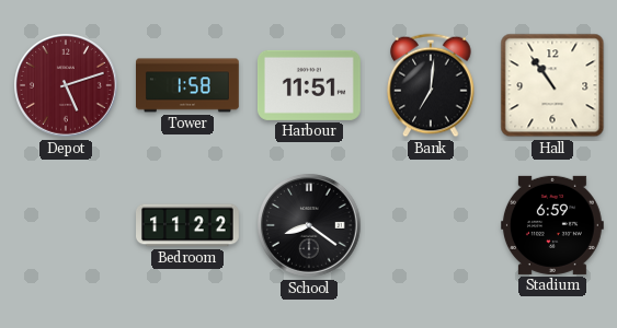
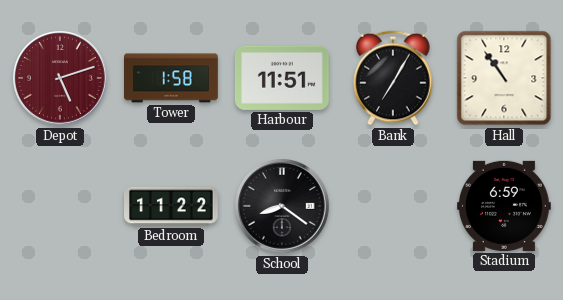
Bank: 7:01 -> 7:05 (393, 78)
